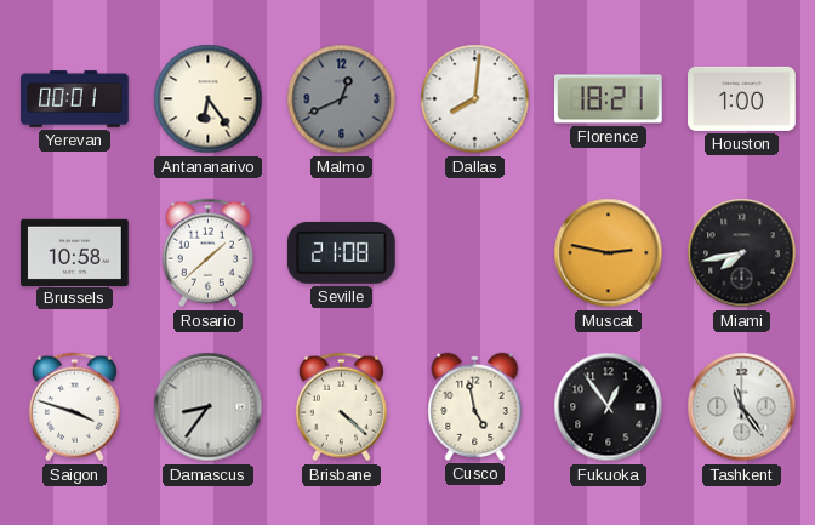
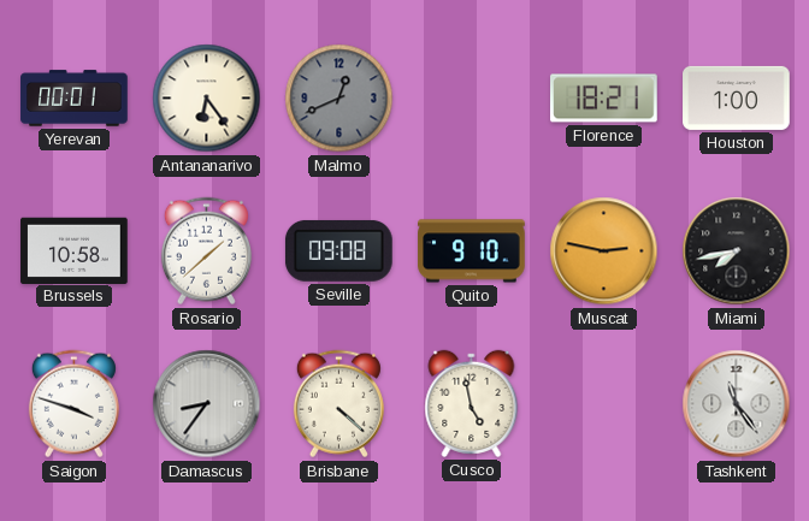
Dallas: 8:01 -> none (475, 99)
Seville: 21:08 -> 09:08 (339, 250)
Quito: none -> 9:10 (472, 251)
Fukuoka: 12:54 -> none (609, 407)
